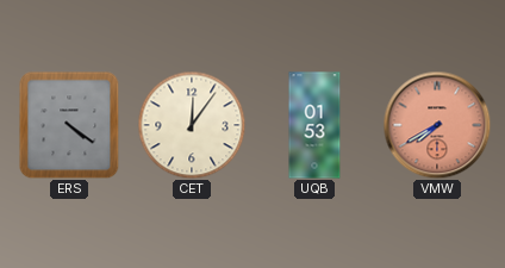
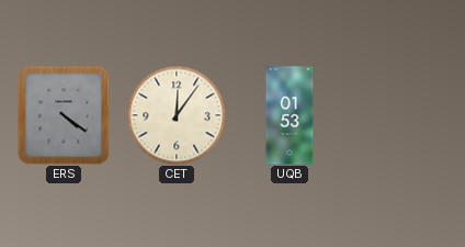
VMW: 7:40 -> none (437, 125)
